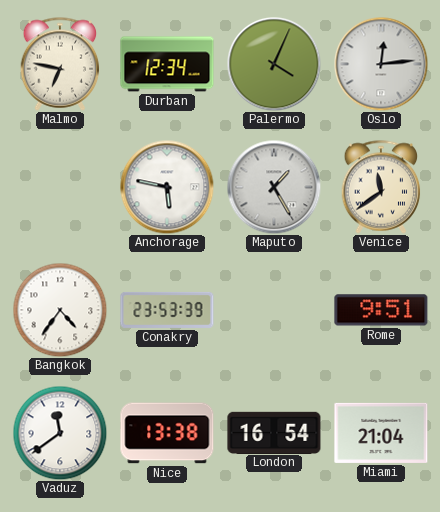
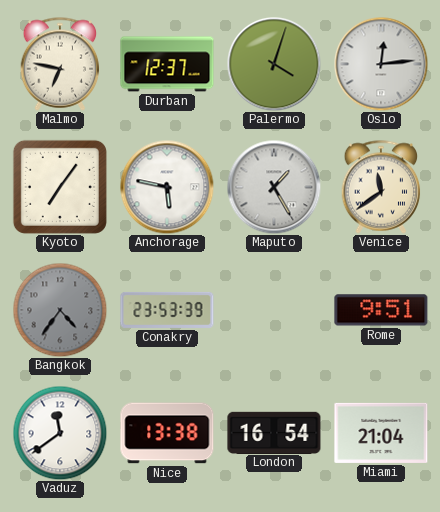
Durban: 12:34 -> 12:37 (167, 64)
Palermo: 4:04 -> 4:03 (274, 64)
Kyoto: none -> 7:06 (60, 187)
Bangkok dial: white -> grey (60, 310)
